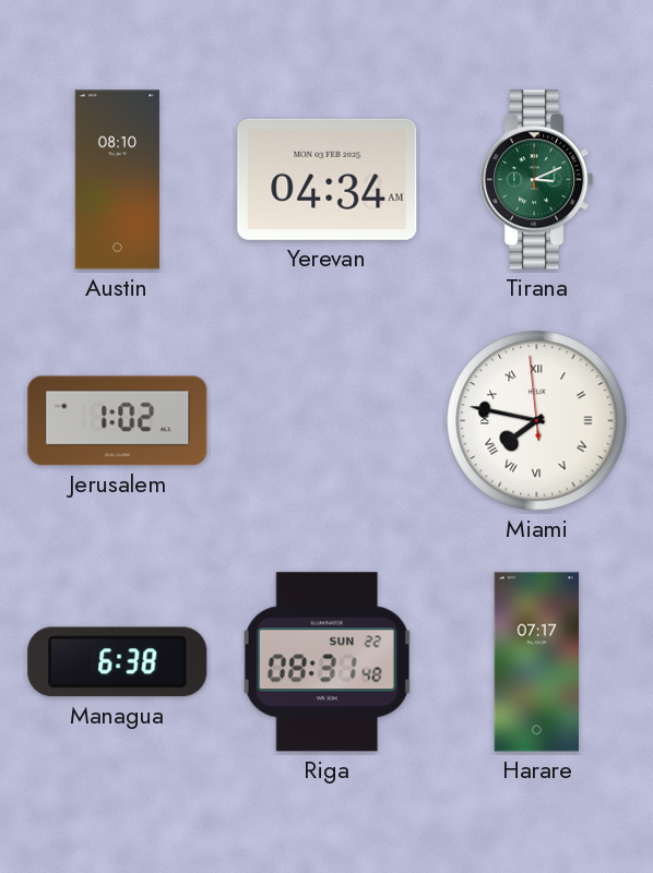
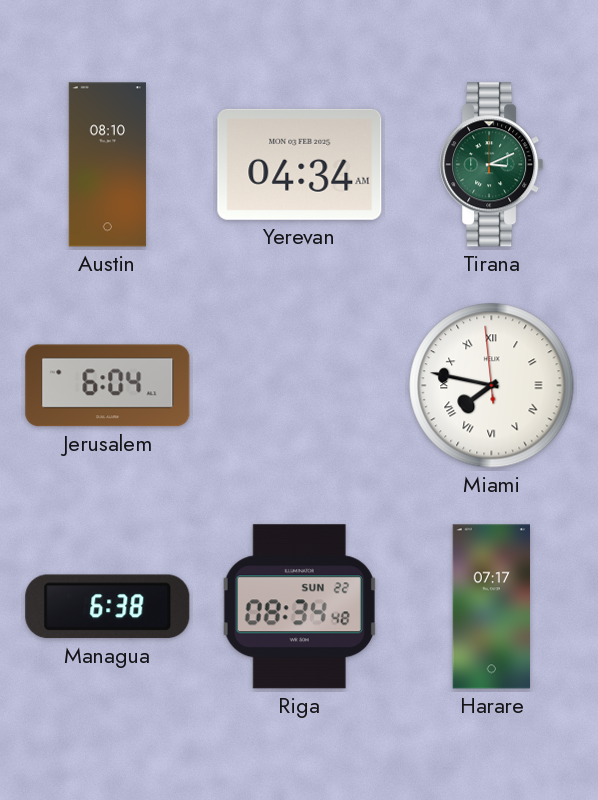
Jerusalem: 1:02 -> 6:04 (108, 386)
Riga: 08:31 -> 08:34 (299, 607)
